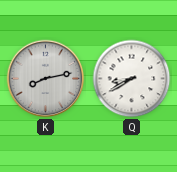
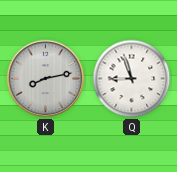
Q: 8:40 -> 8:57 (132, 79)
